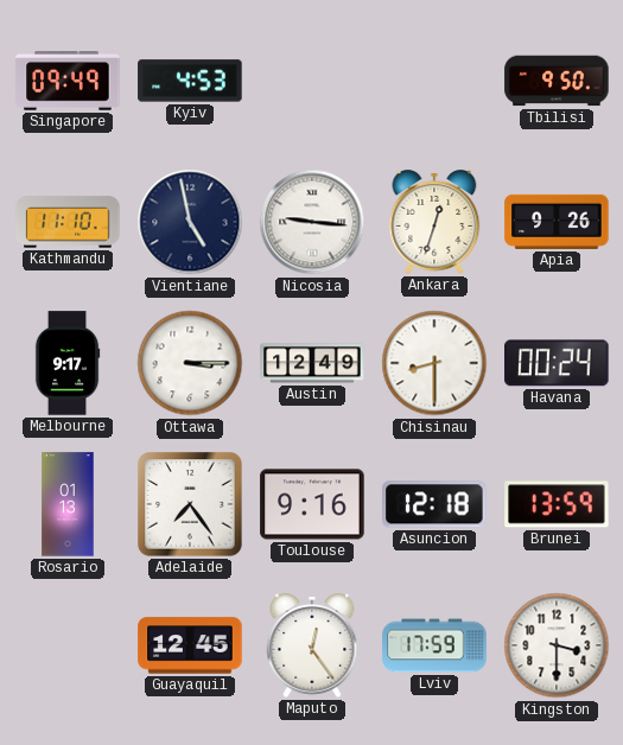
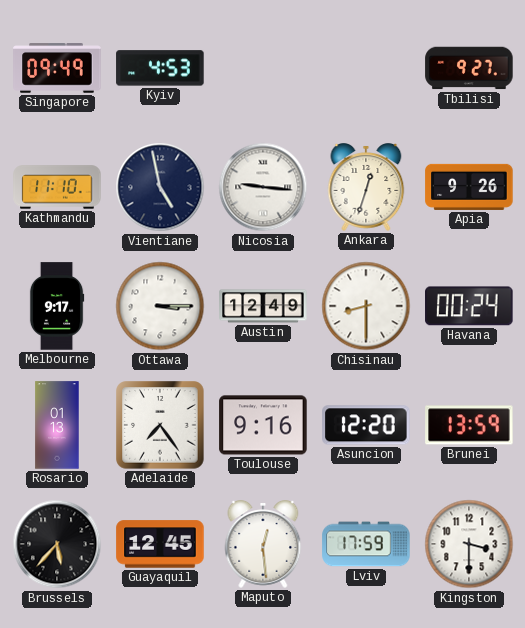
Tbilisi: 9:50 -> 9:27 (469, 68)
Asuncion: 12:18 -> 12:20 (366, 425)
Brussels: none -> 5:37 (57, 544)
Maputo: 12:24 -> 12:29 (263, 544)
